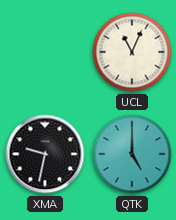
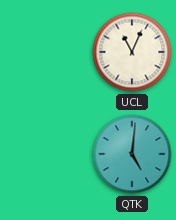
XMA: 9:32 -> none (45, 154)
QTK: 5:00 -> 5:01 (132, 154)
